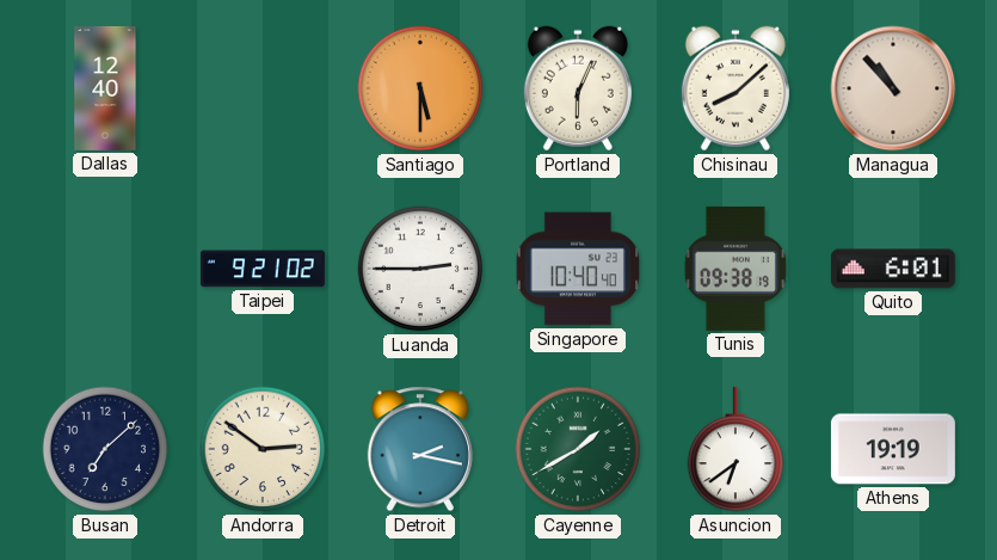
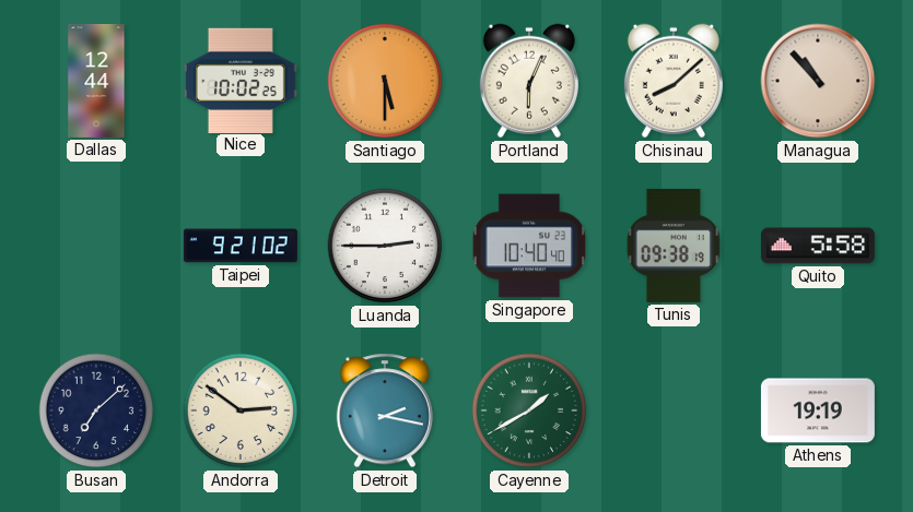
Dallas: 12:40 -> 12:44 (96, 81)
Nice: none -> 10:02 (241, 80)
Quito: 6:01 -> 5:58 (818, 246)
Asuncion: 6:39 -> none (736, 449)
